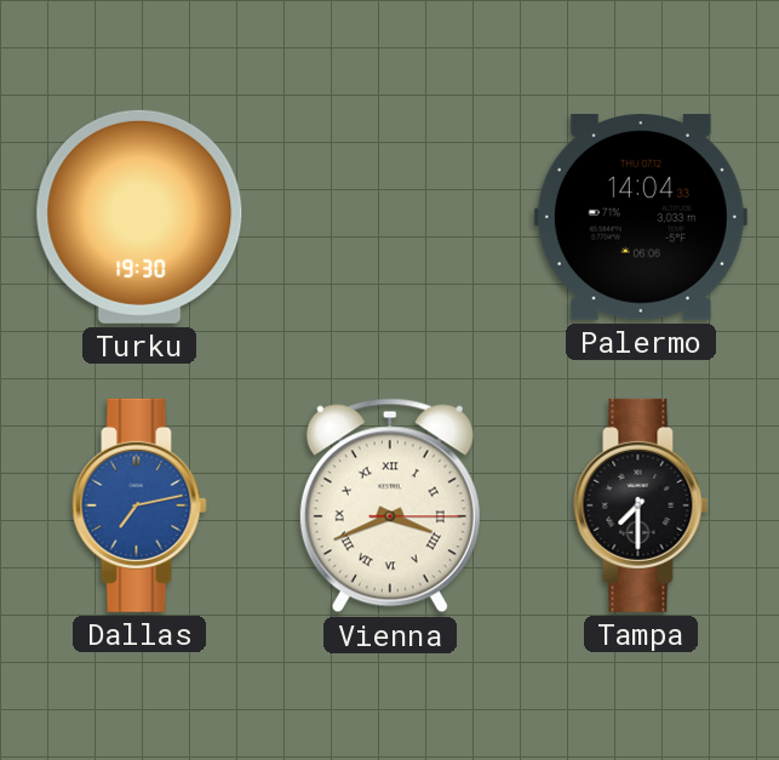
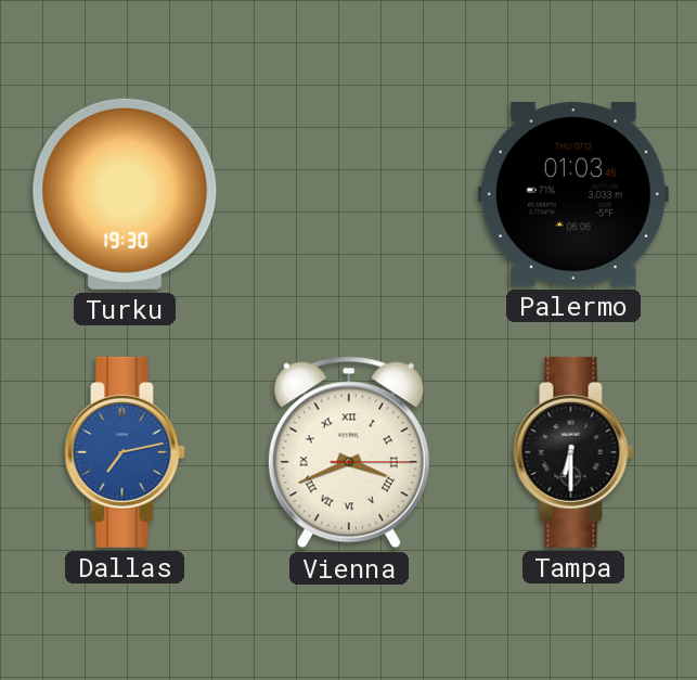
Palermo: 14:04 -> 01:03 (573, 195)
Tampa: 7:30 -> 6:30 (573, 452)
